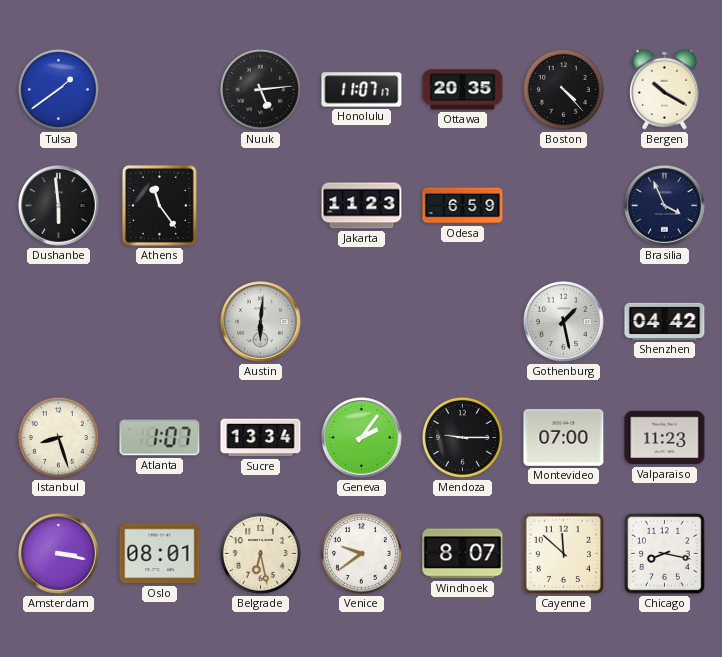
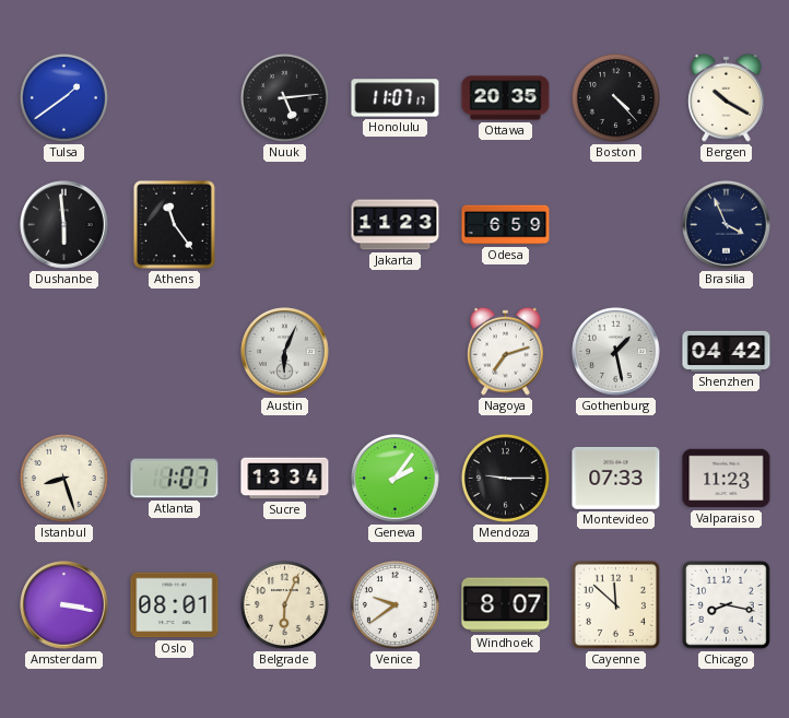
Austin: 6:01 -> 6:04 (285, 352)
Nagoya: none -> 7:12 (506, 351)
Montevideo: 07:00 -> 07:33 (616, 478)
Belgrade: 6:28 -> 6:04 (284, 604)
